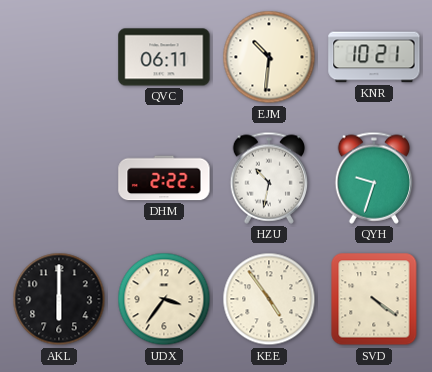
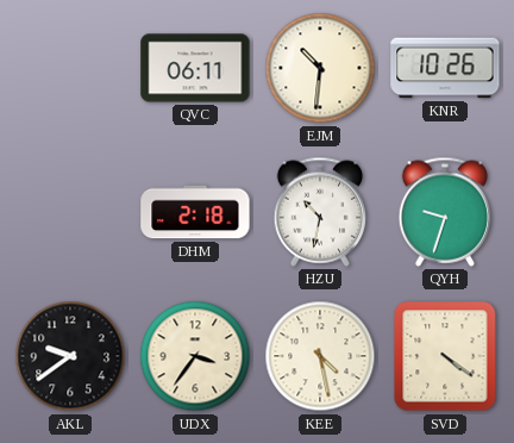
KNR: 10:21 -> 10:26 (445, 68)
DHM: 2:22 -> 2:18 (195, 212)
AKL: 6:00 -> 9:39 (70, 356)
KEE: 4:54 -> 4:28 (320, 356)
